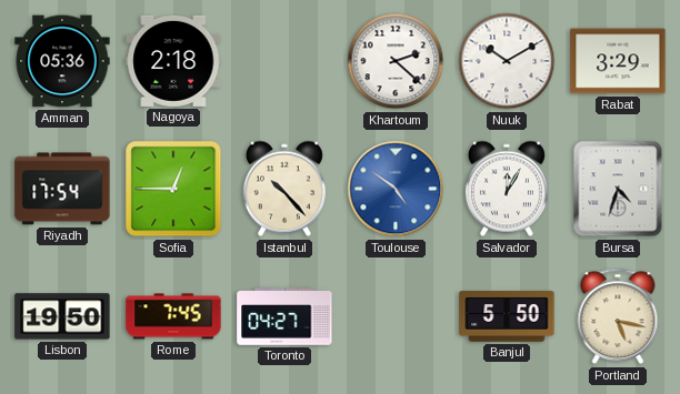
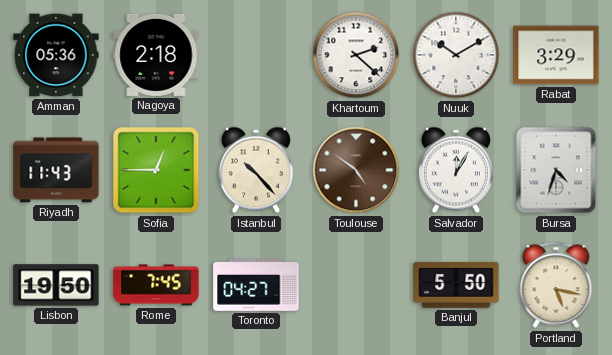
Riyadh: 17:54 -> 11:43 (56, 170)
Toulouse dial: blue -> brown (356, 170)
